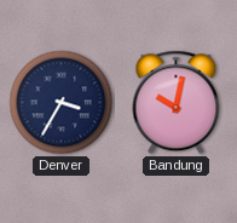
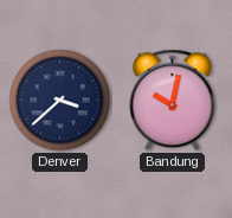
Denver: 3:35 -> 3:38 (60, 101)
